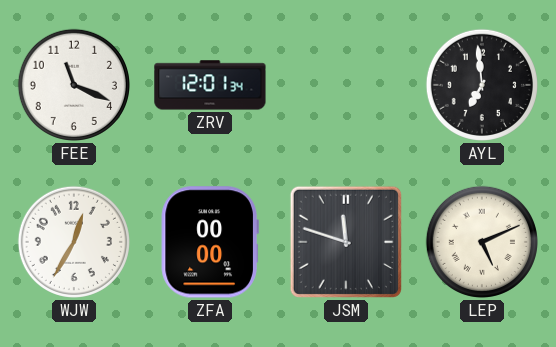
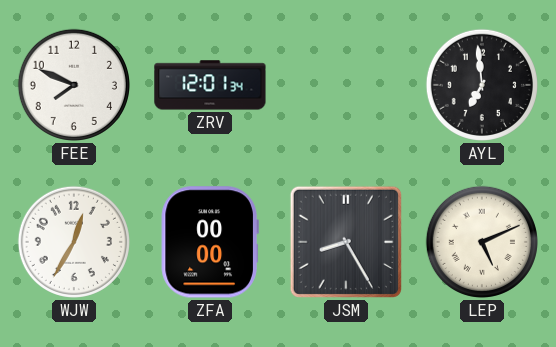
FEE: 11:19 -> 7:49 (74, 85)
JSM: 11:48 -> 8:25 (346, 242)
